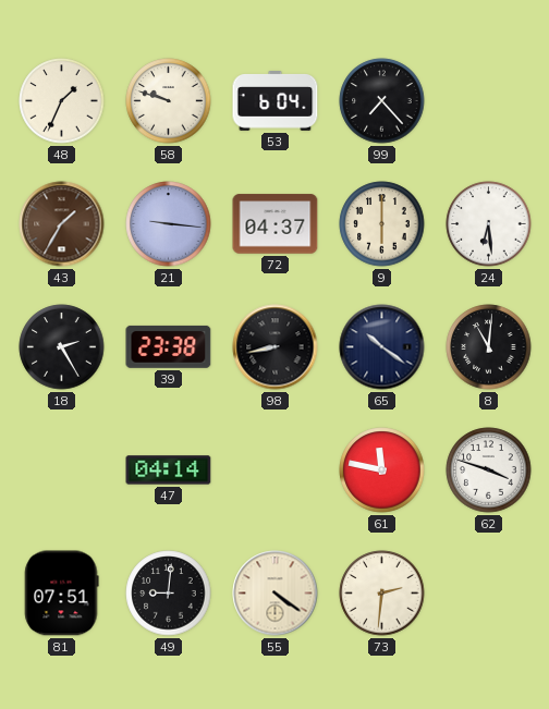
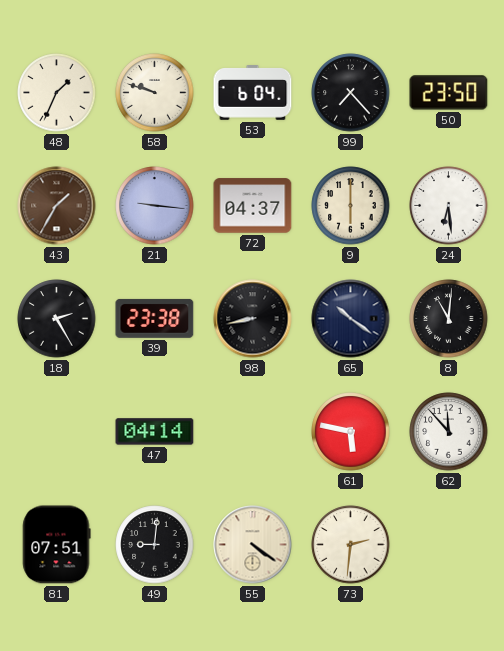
50: none -> 23:50 (449, 93)
61: 11:47 -> 5:47 (351, 432)
62: 3:48 -> 11:53 (449, 432)
